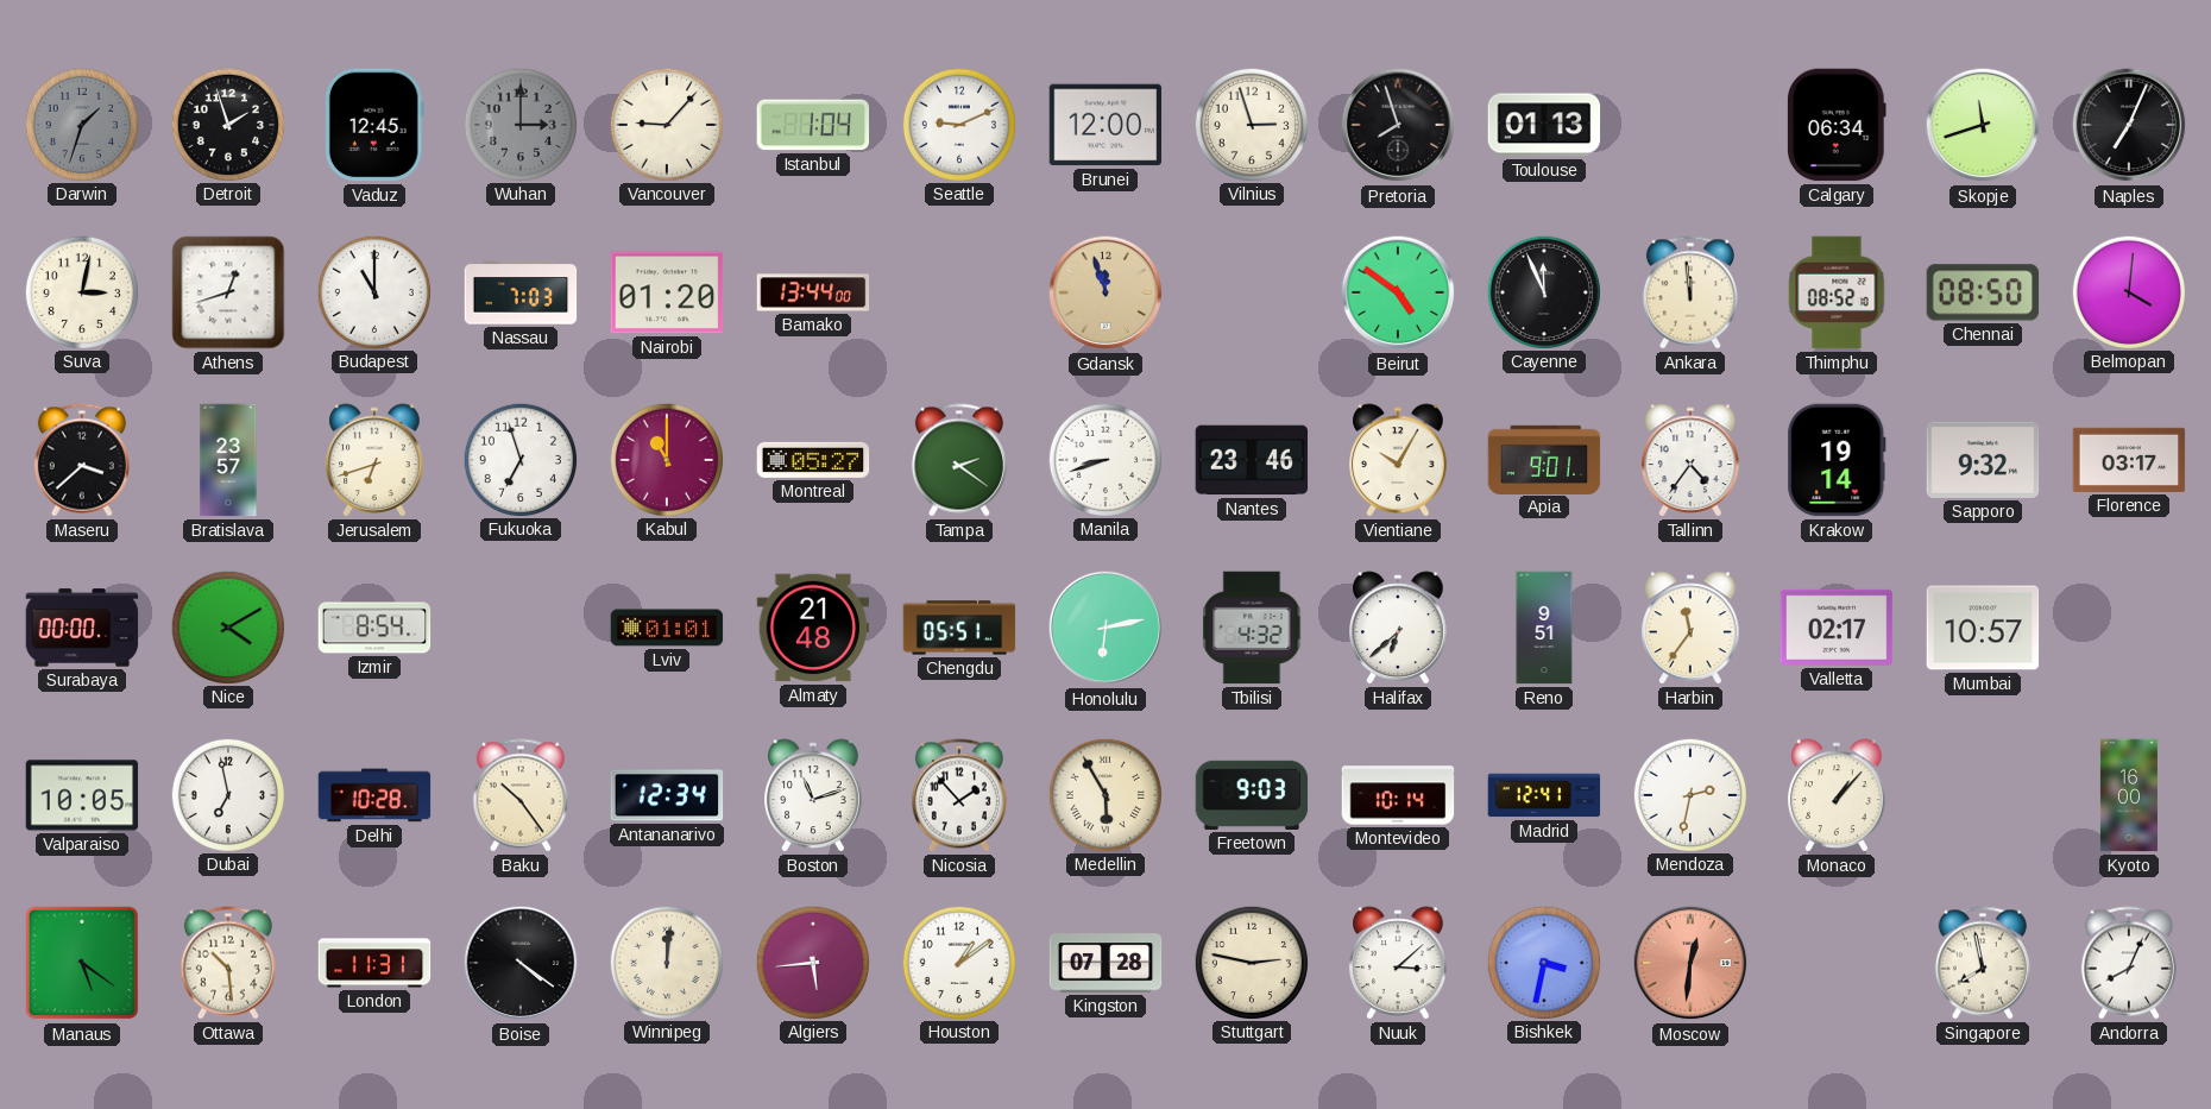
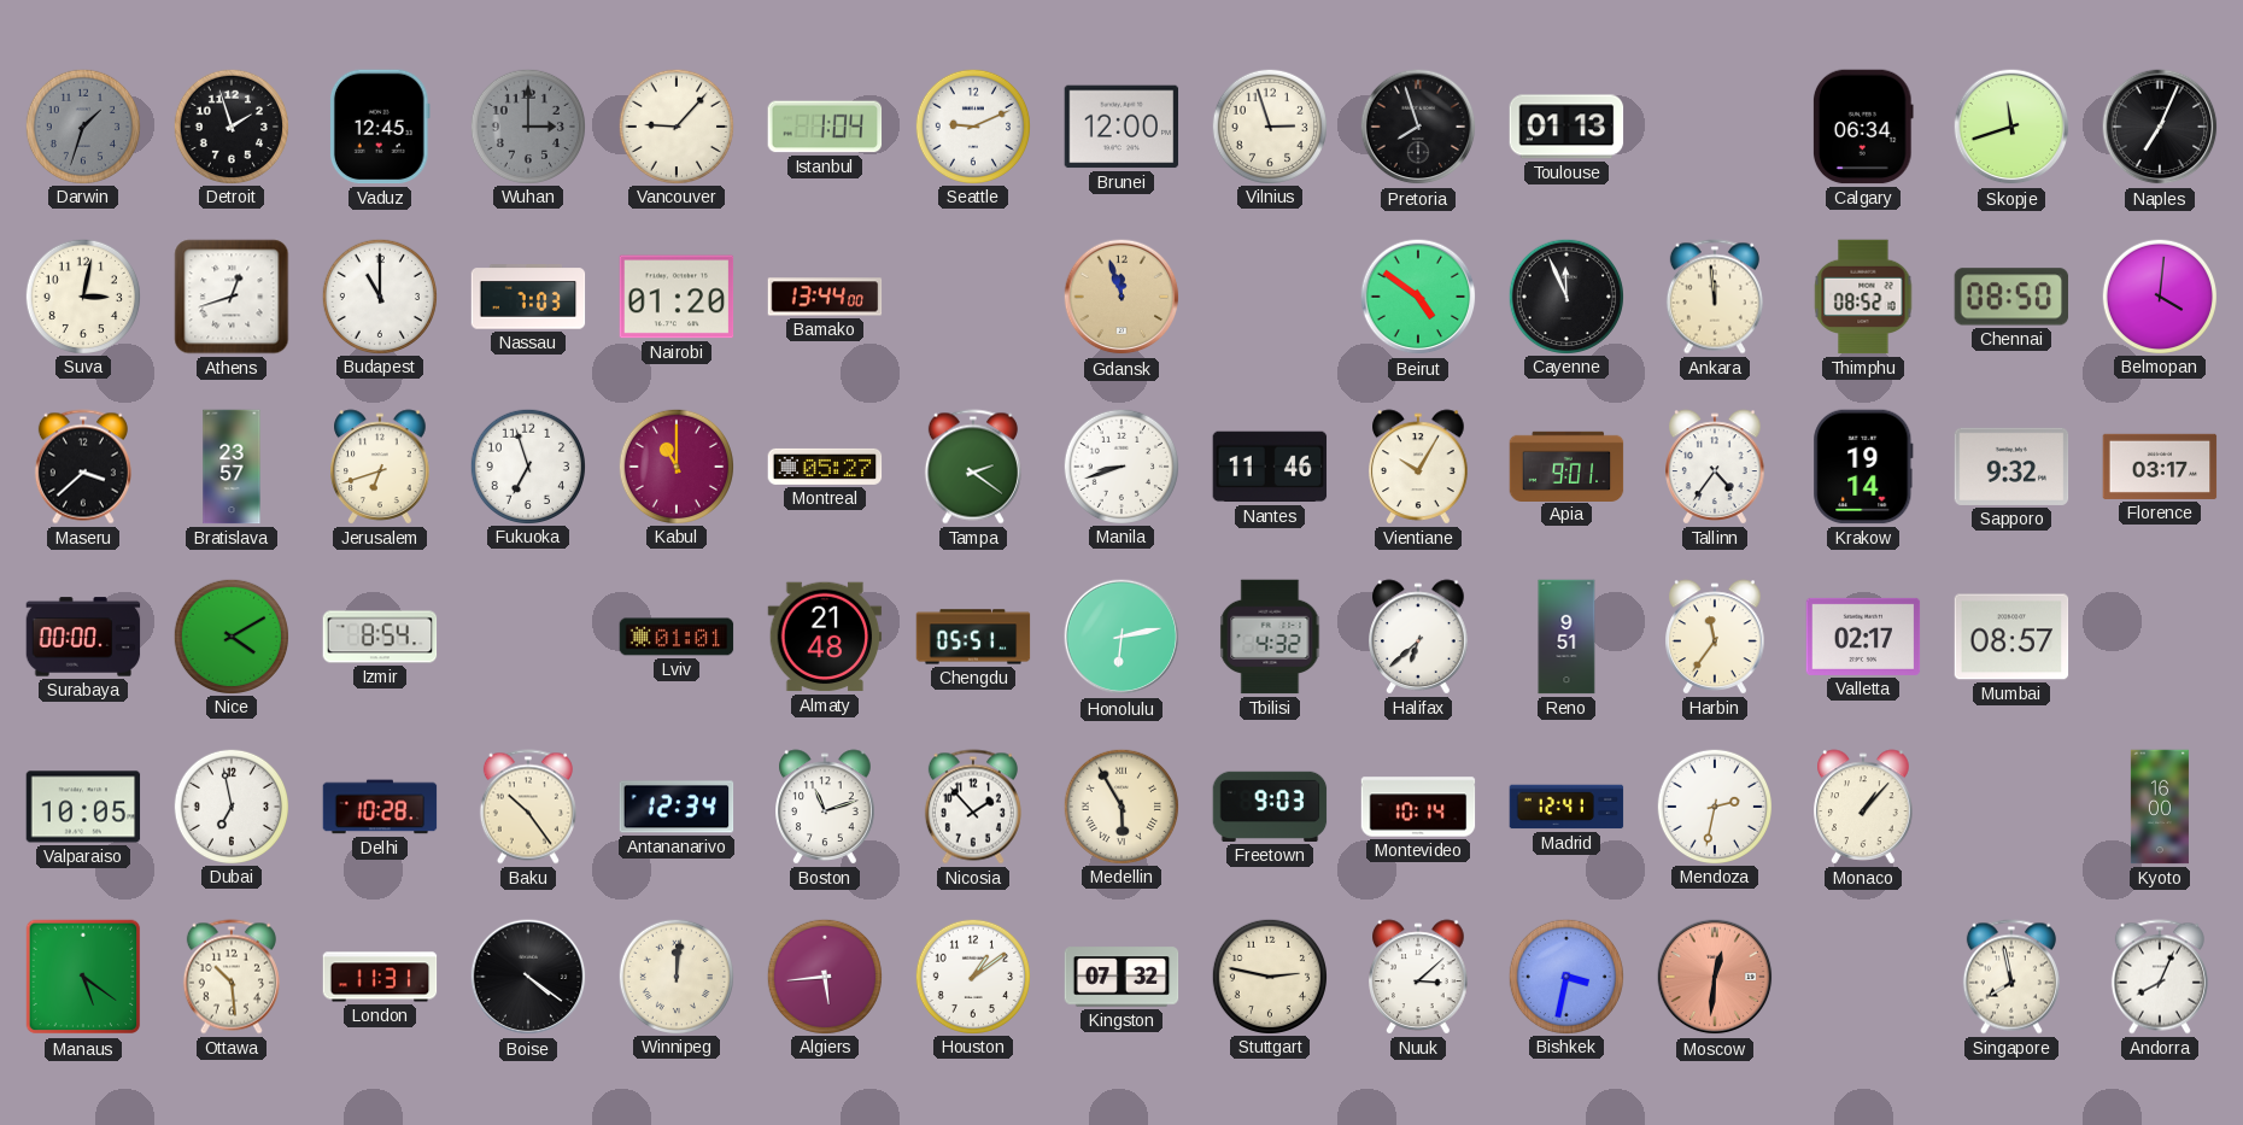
Nantes: 23:46 -> 11:46 (1270, 467)
Mumbai: 10:57 -> 08:57 (2011, 637)
Kingston: 07:28 -> 07:32 (1121, 977)
